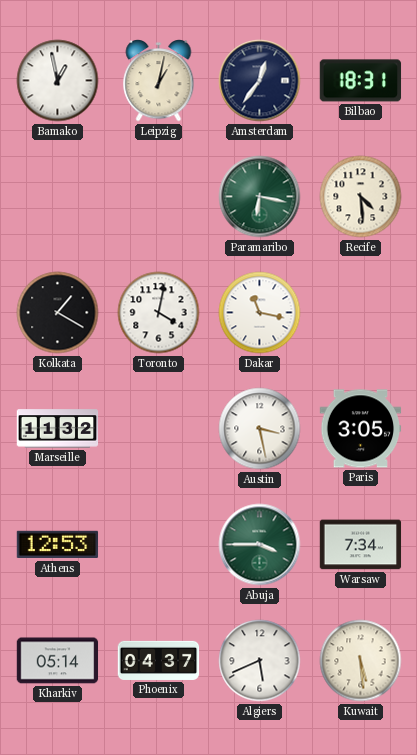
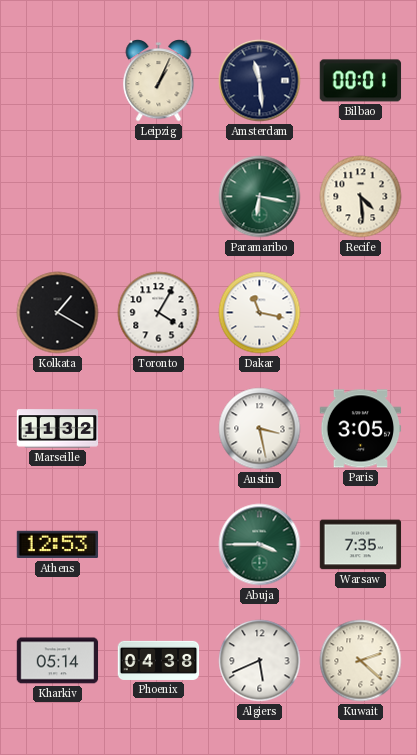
Bamako: 12:58 -> none (58, 81)
Leipzig: 1:02 -> 1:04 (159, 81)
Amsterdam: 12:36 -> 11:29 (260, 81)
Bilbao: 18:31 -> 00:01 (361, 81)
Toronto: 4:02 -> 4:05 (159, 313)
Warsaw: 7:34 -> 7:35 (361, 545)
Phoenix: 04:37 -> 04:38 (159, 660)
Kuwait: 5:29 -> 2:22 (361, 661)
